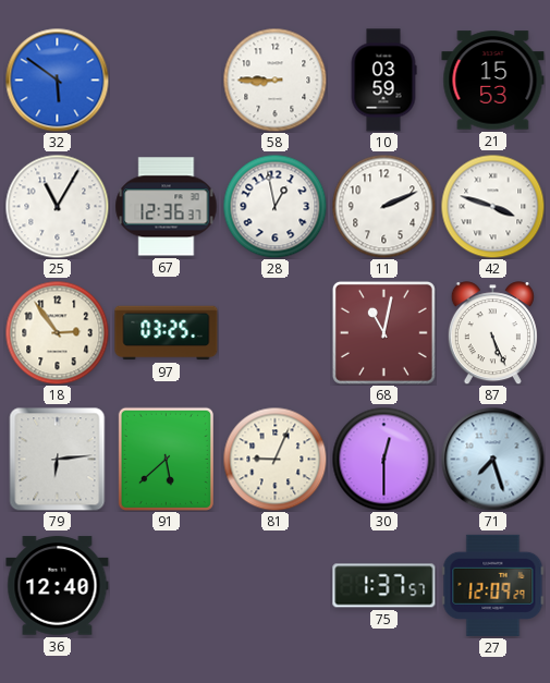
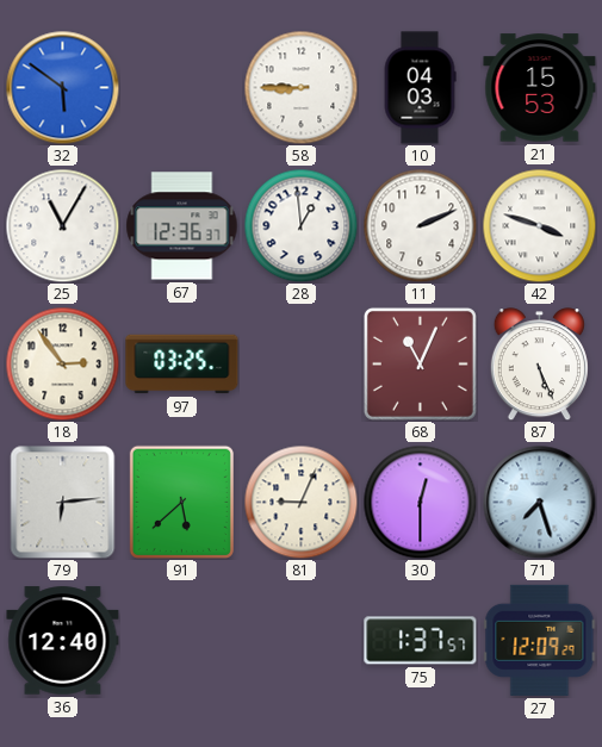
10: 03:59 -> 04:03 (420, 88)
28: 12:58 -> 12:59 (300, 225)
68: 11:02 -> 11:04 (420, 363)
